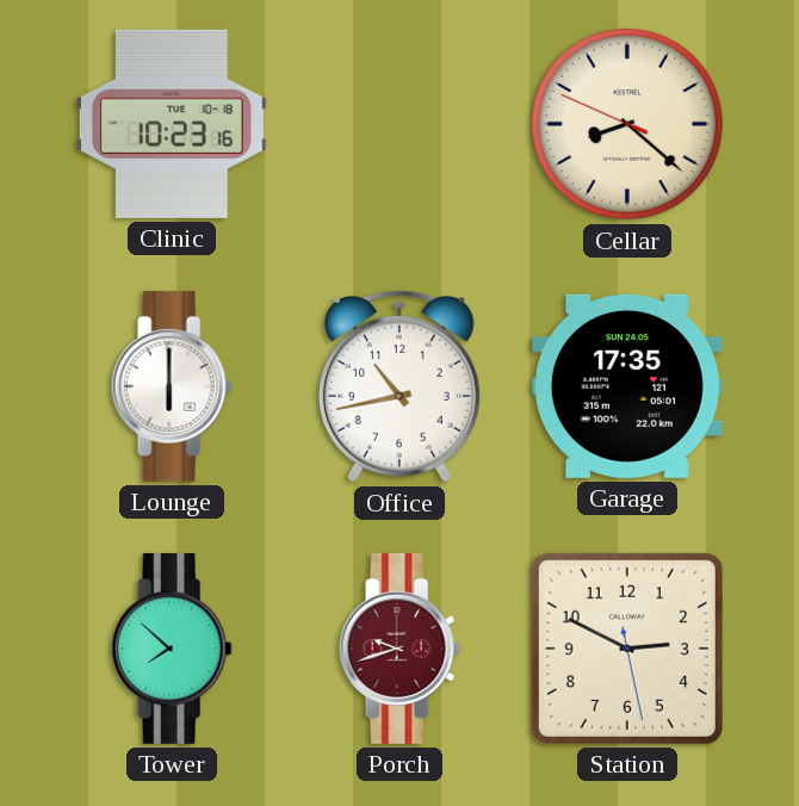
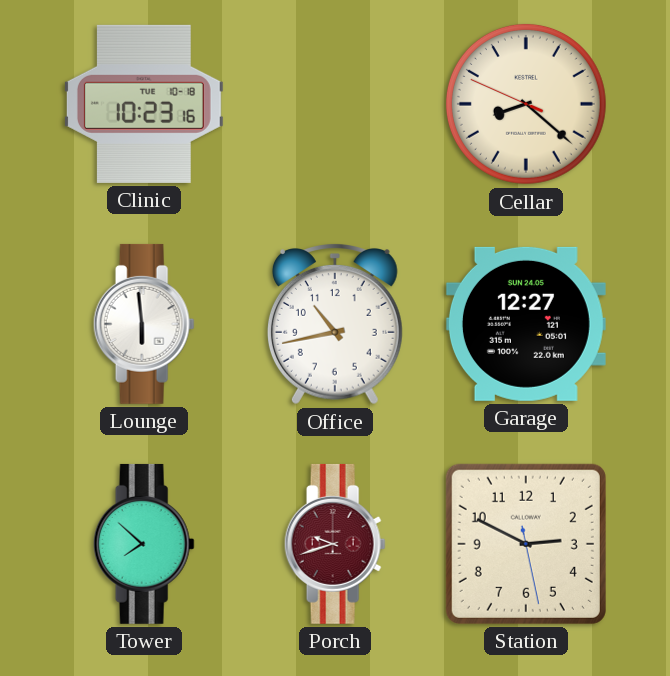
Lounge: 6:00 -> 5:59 (144, 324)
Garage: 17:35 -> 12:27 (526, 324)
